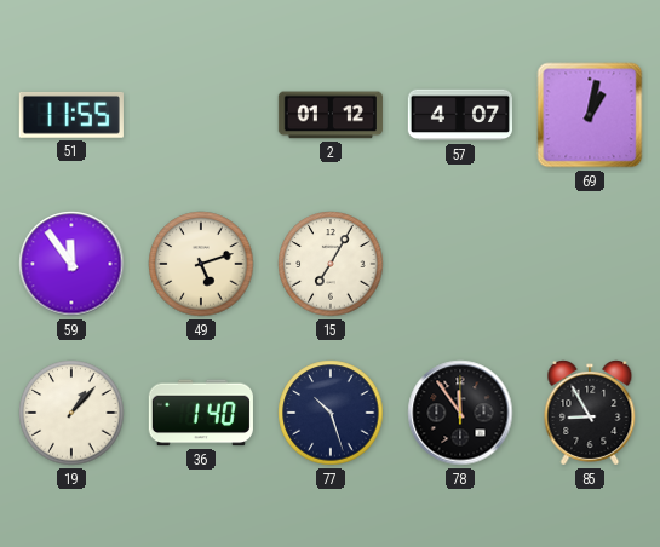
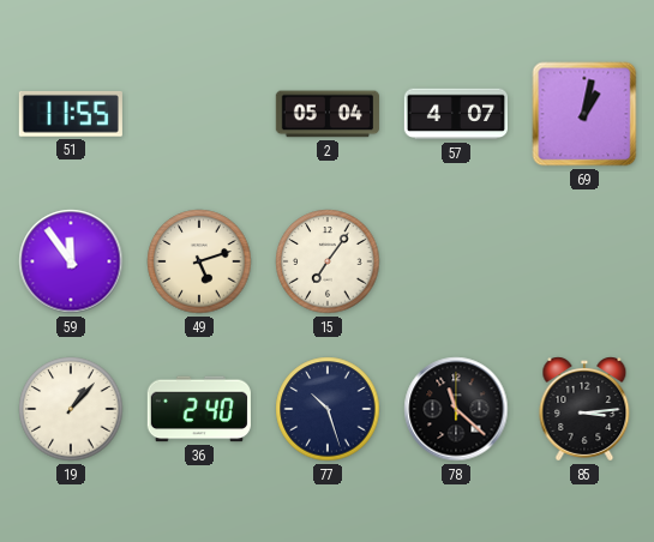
2: 01:12 -> 05:04 (328, 114)
15: 7:05 -> 7:06 (328, 261)
36: 1:40 -> 2:40 (199, 409)
78: 11:54 -> 11:22 (456, 409)
85: 8:55 -> 3:14 (584, 409)
